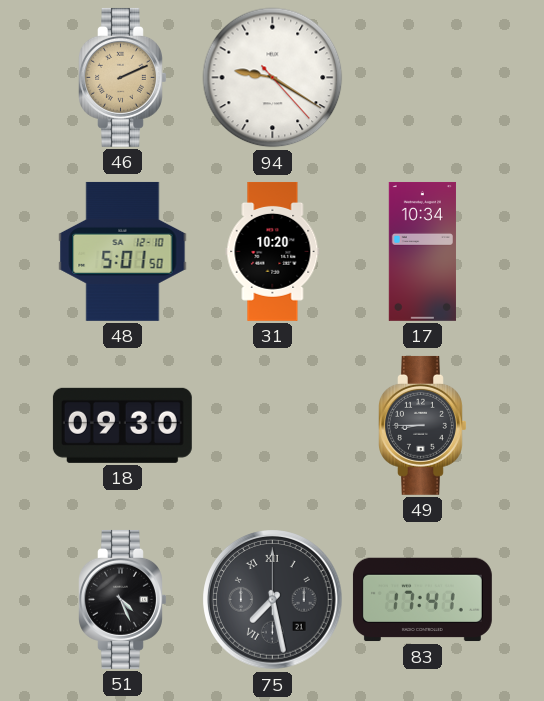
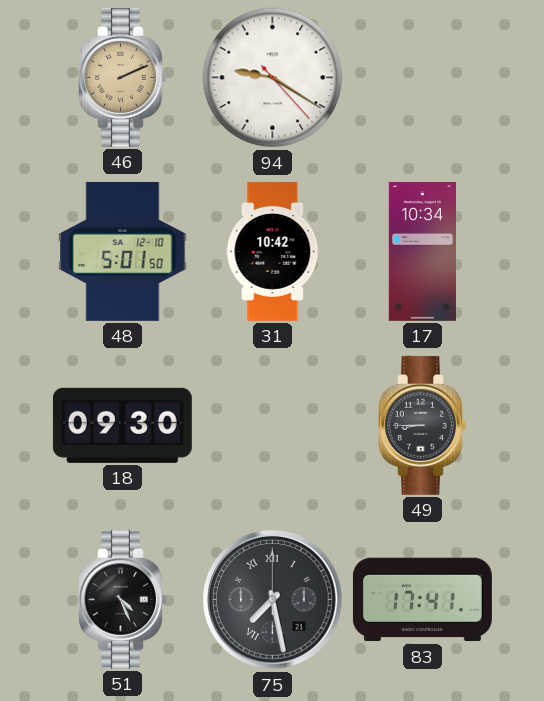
31: 10:20 -> 10:42 (273, 251)
